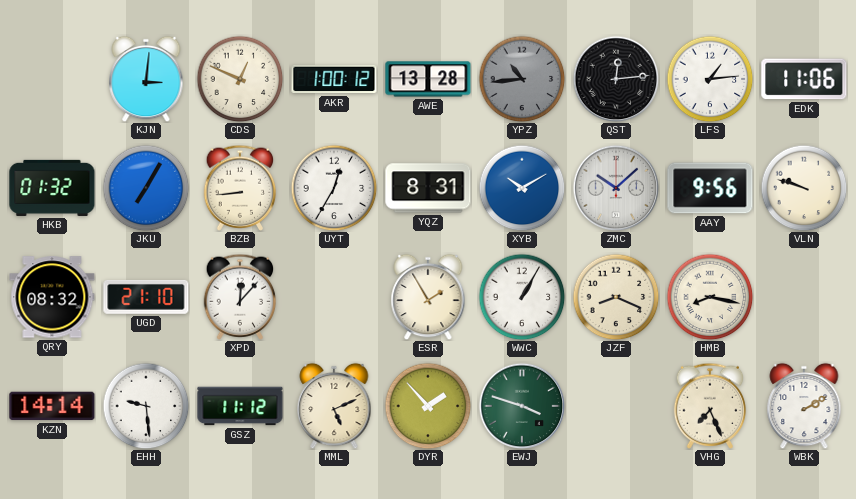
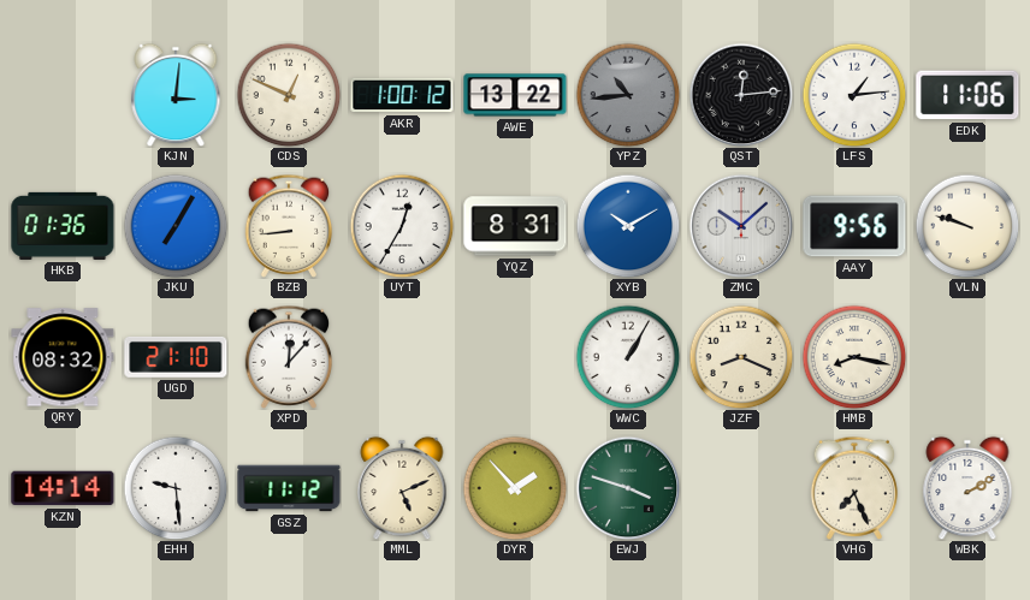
AWE: 13:28 -> 13:22 (515, 95)
HKB: 01:32 -> 01:36 (63, 226)
ESR: 1:55 -> none (428, 297)
